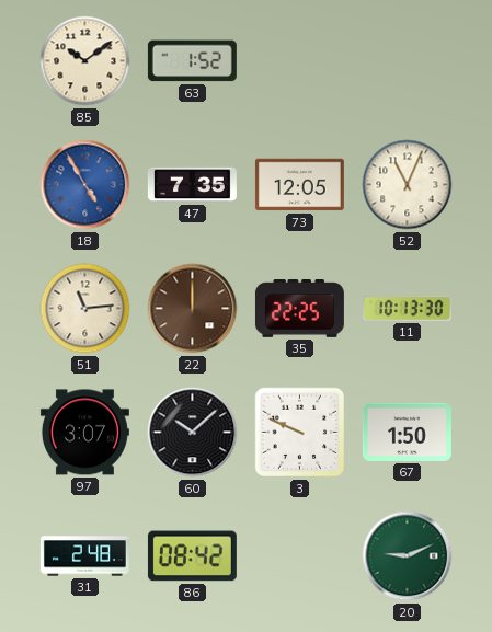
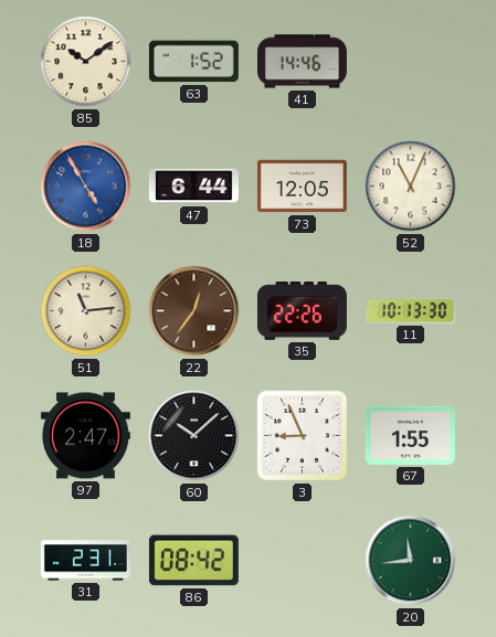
41: none -> 14:46 (302, 62)
47: 7:35 -> 6:44 (193, 187)
22: 12:00 -> 12:36 (194, 311)
35: 22:25 -> 22:26 (302, 311)
97: 3:07 -> 2:47 (85, 436)
3: 9:49 -> 8:56 (303, 436)
67: 1:50 -> 1:55 (410, 435)
31: 2:48 -> 2:31 (85, 561)
20: 9:11 -> 11:44 (411, 561)
